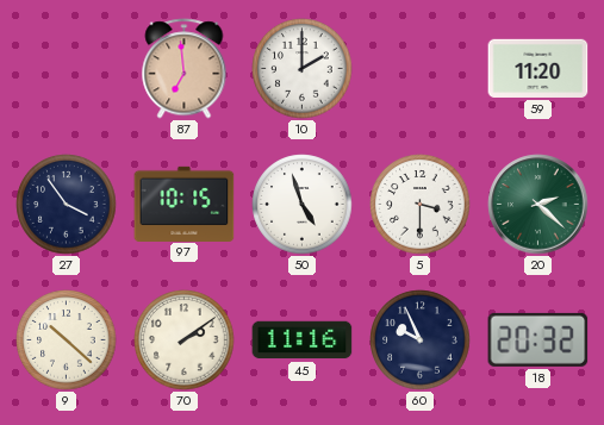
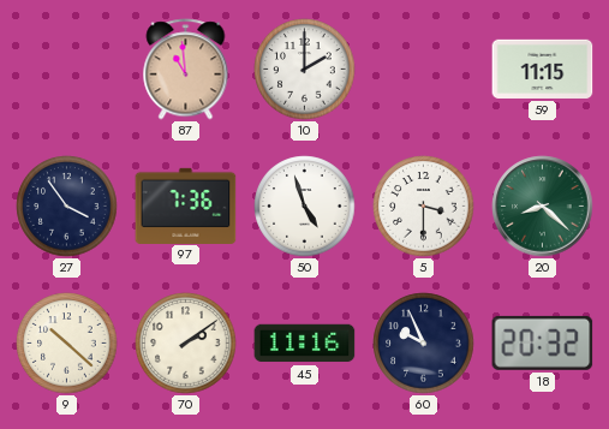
87: 6:59 -> 10:59 (186, 70)
59: 11:20 -> 11:15 (543, 68)
97: 10:15 -> 7:36 (186, 205)
20: 2:22 -> 8:22 (543, 207)
